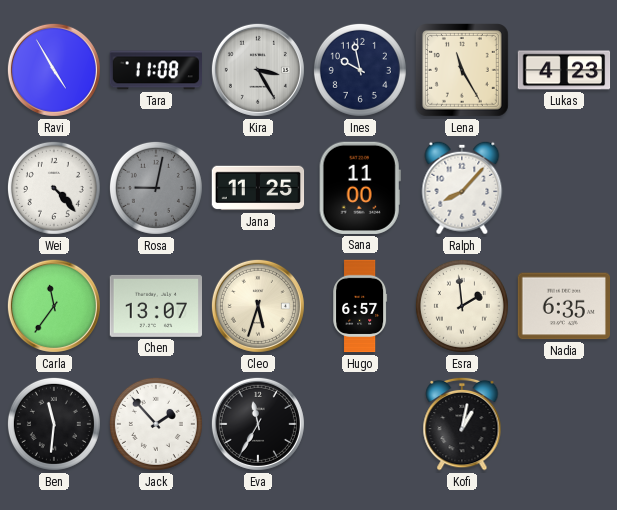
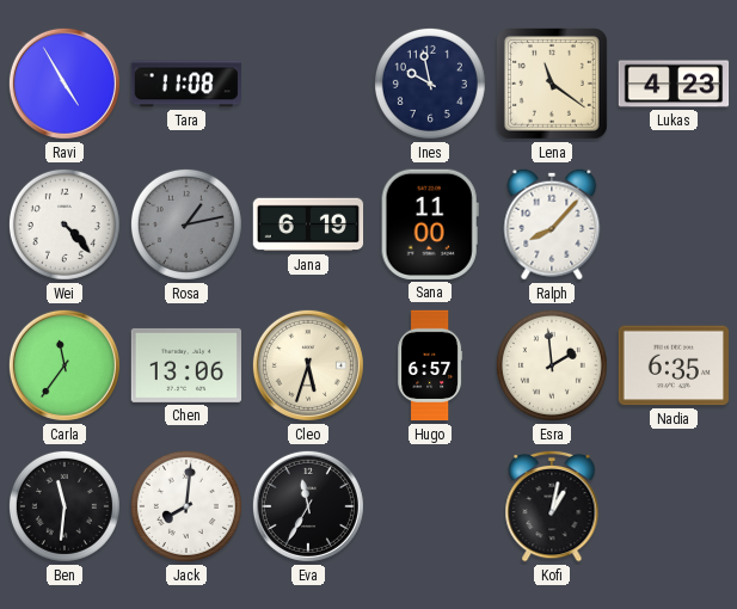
Kira: 3:25 -> none (258, 70)
Lena: 11:25 -> 11:21 (553, 85)
Rosa: 9:02 -> 1:13 (186, 224)
Jana: 11:25 -> 6:19 (308, 224)
Chen: 13:07 -> 13:06 (185, 365)
Jack: 1:53 -> 8:01 (186, 506)
